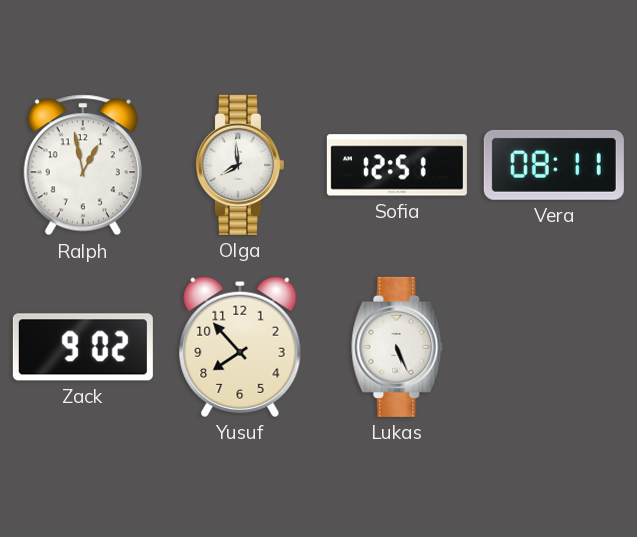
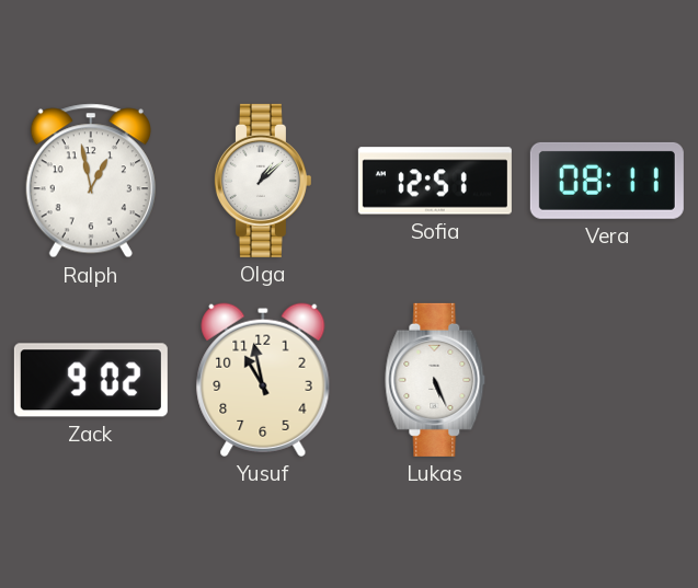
Olga: 7:59 -> 1:08 (262, 181)
Yusuf: 7:53 -> 10:58 (263, 380)
